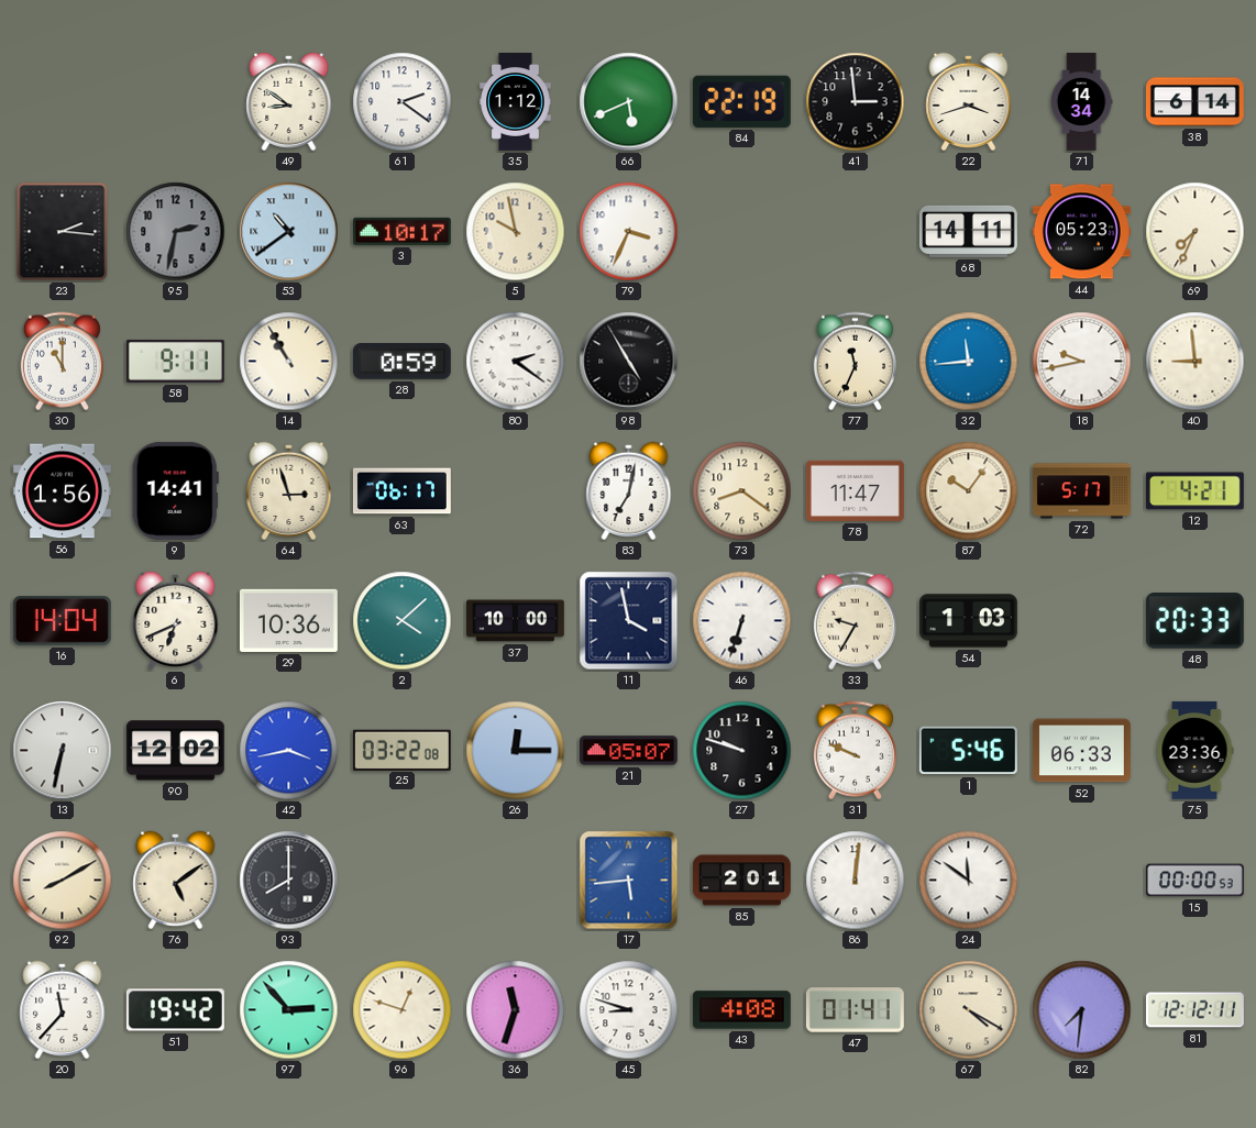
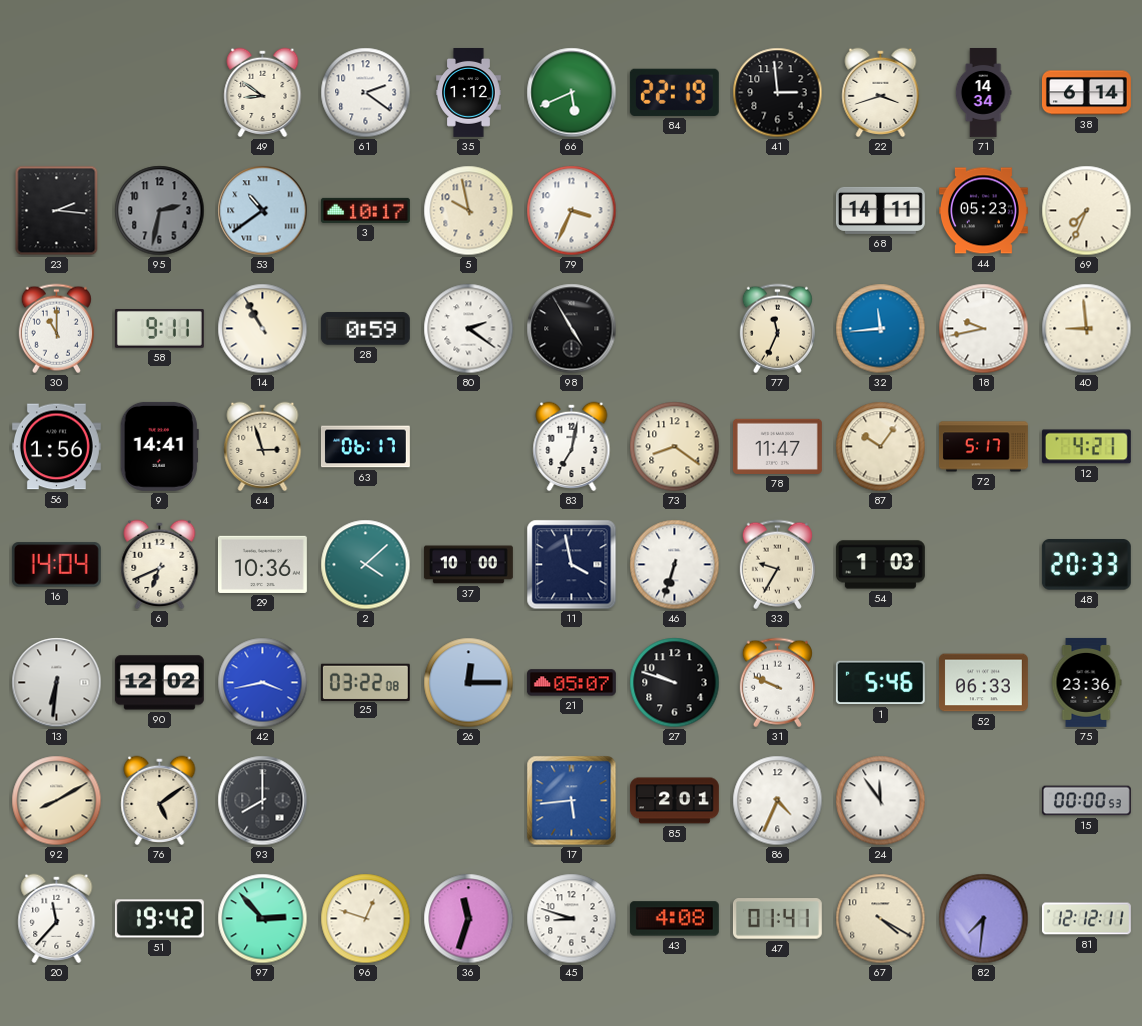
13: 6:32 -> 6:31 (57, 683)
86: 12:01 -> 4:34 (778, 801)
24: 11:51 -> 11:54 (881, 801)
